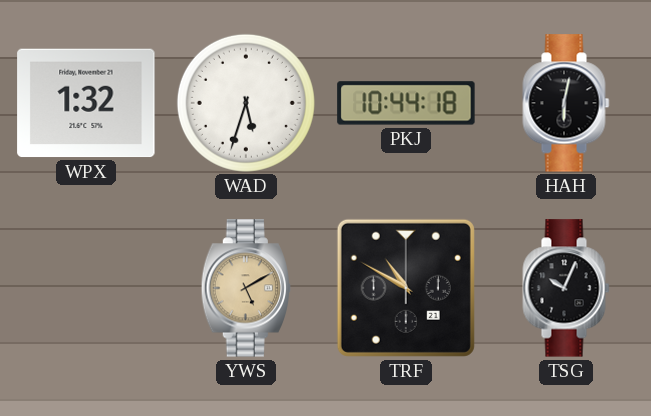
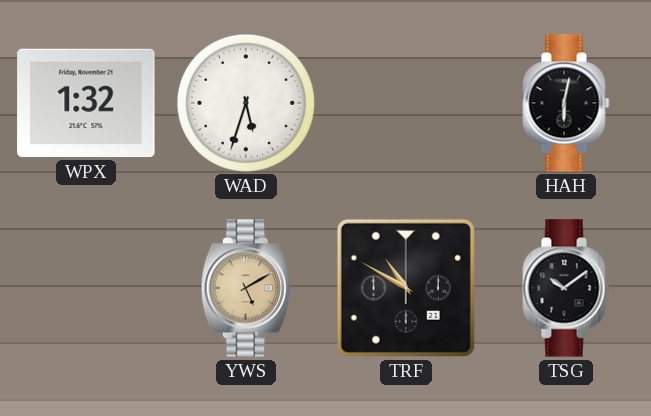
PKJ: 10:44 -> none (406, 103)
TSG: 10:04 -> 10:09 (566, 288)
